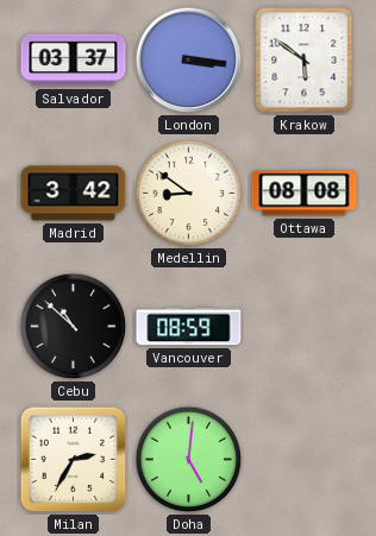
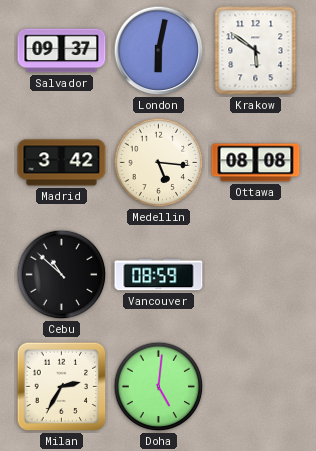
Salvador: 03:37 -> 09:37 (62, 51)
London: 3:16 -> 6:02 (159, 51)
Medellin: 8:51 -> 5:16 (159, 163)
